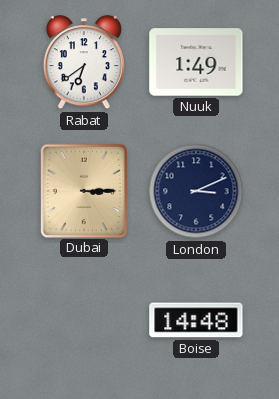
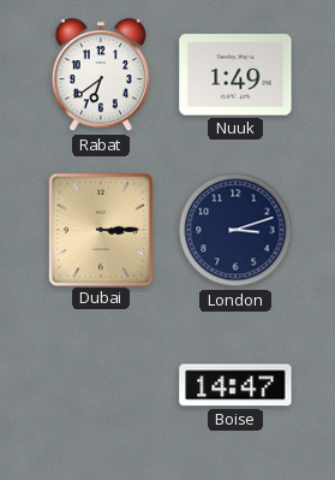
London: 3:11 -> 3:12 (235, 230)
Boise: 14:48 -> 14:47 (235, 385)
